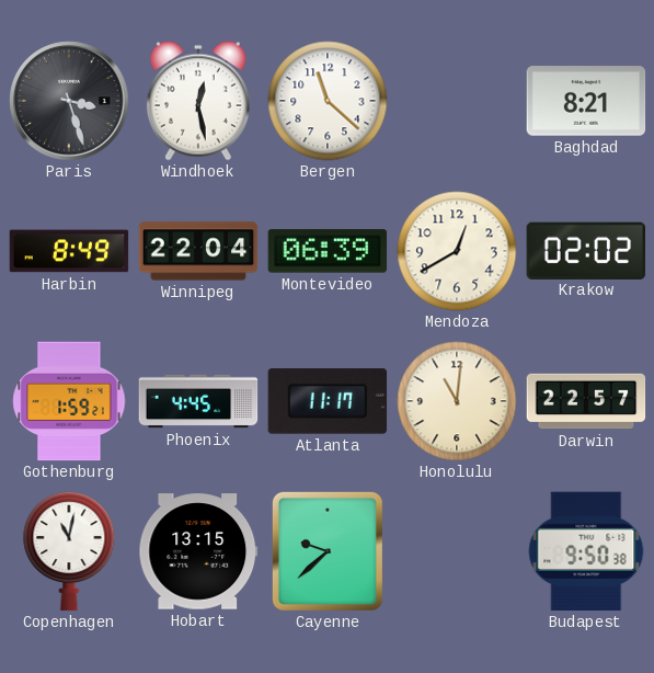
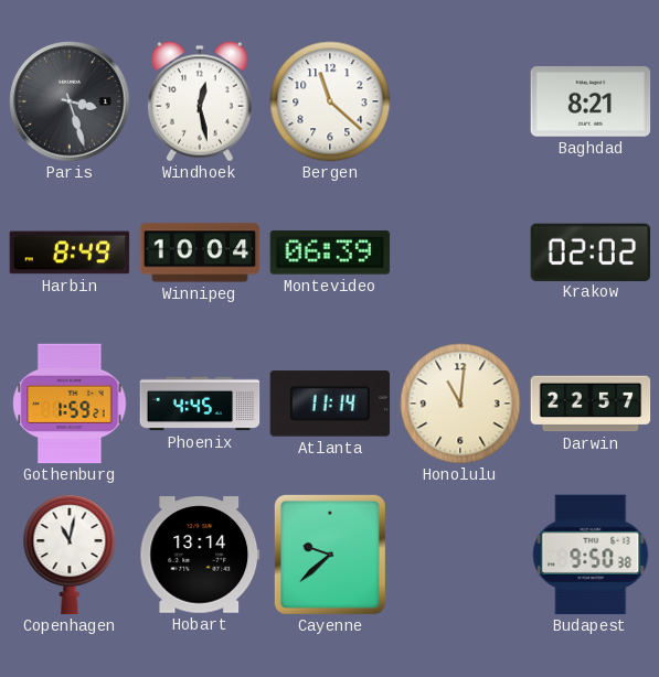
Winnipeg: 22:04 -> 10:04 (200, 252)
Mendoza: 12:40 -> none (457, 251)
Atlanta: 11:17 -> 11:14 (330, 404)
Hobart: 13:15 -> 13:14 (200, 555)
